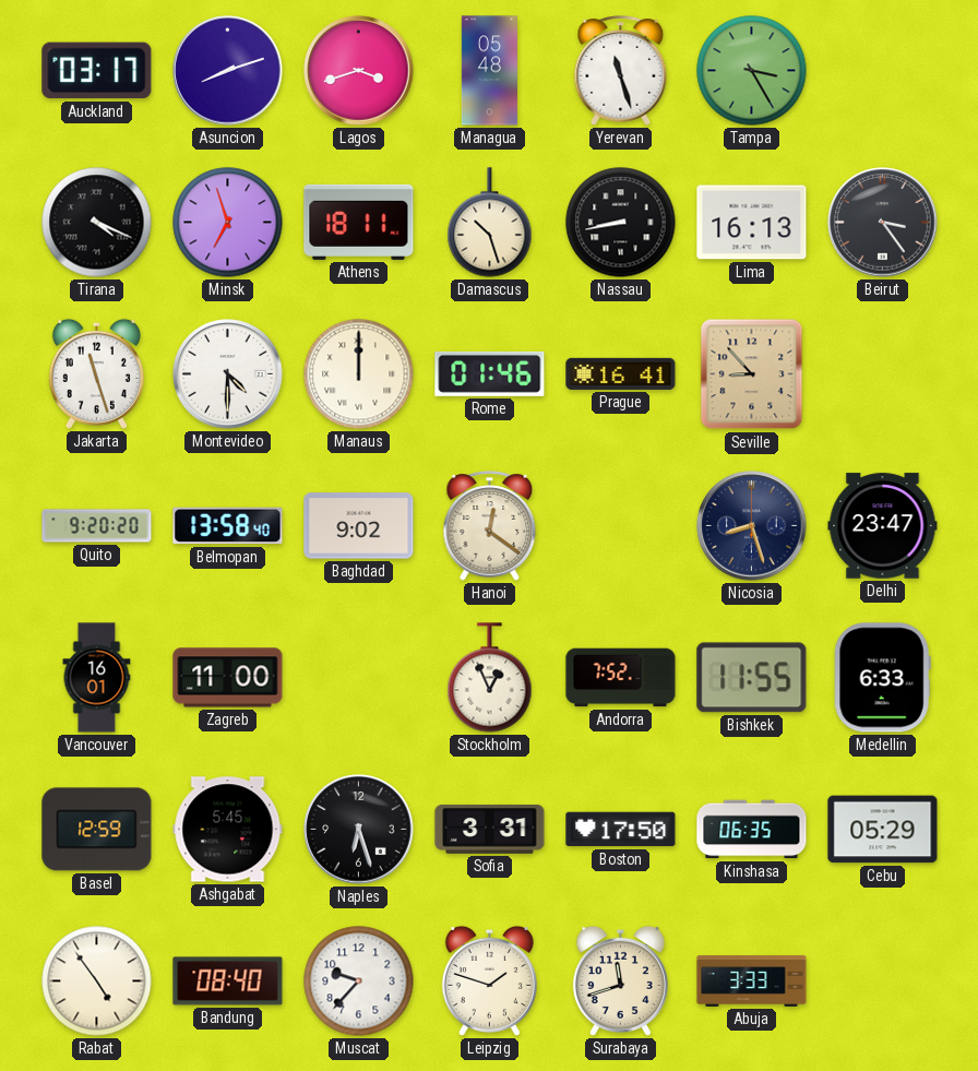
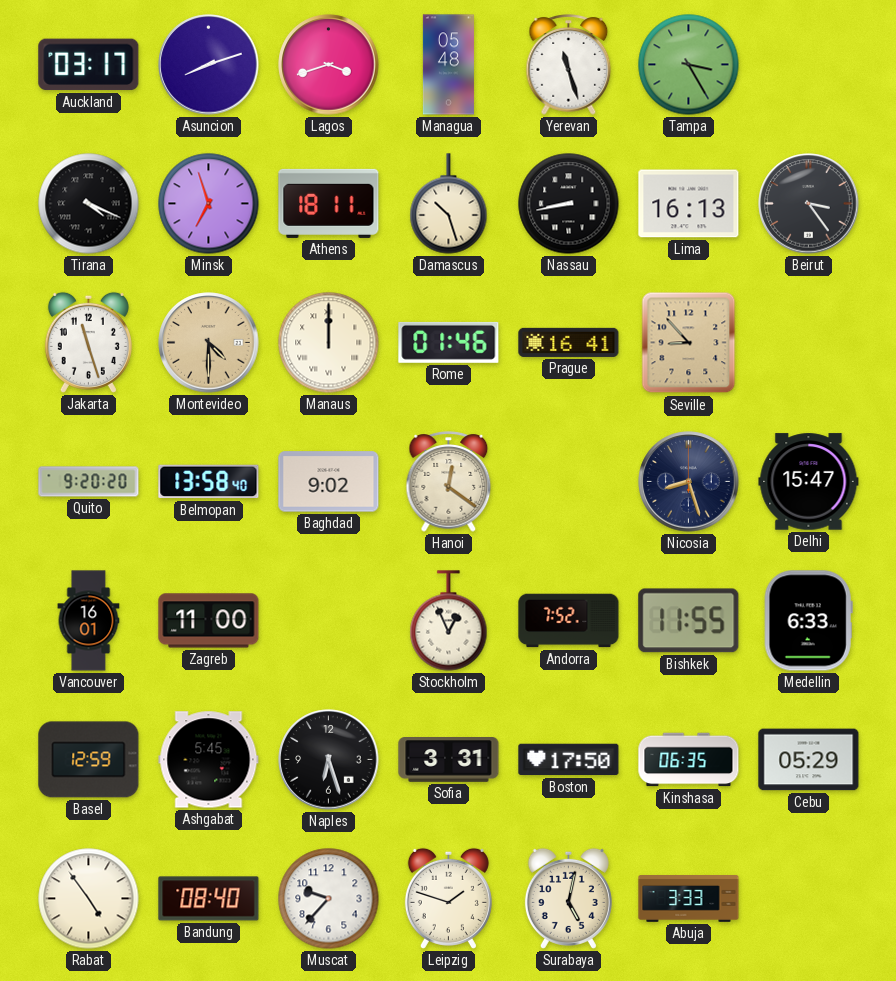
Montevideo dial: white -> champagne (209, 343)
Delhi: 23:47 -> 15:47 (809, 482)
Surabaya: 11:42 -> 5:02 (568, 898)
